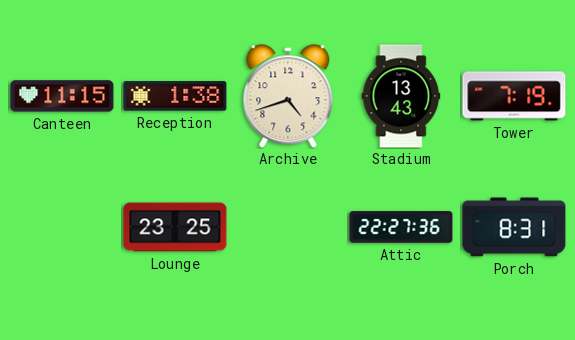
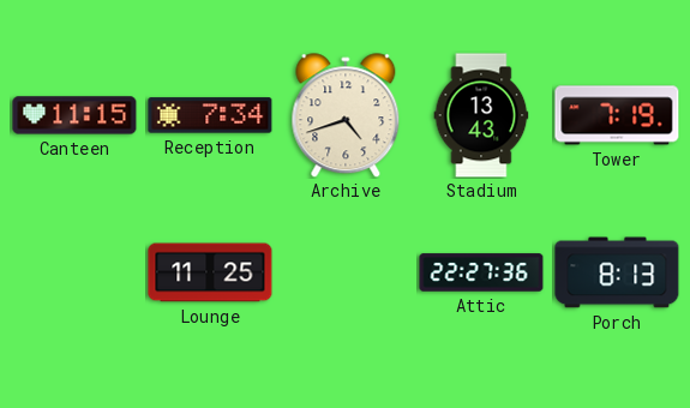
Reception: 1:38 -> 7:34 (210, 115)
Lounge: 23:25 -> 11:25 (210, 272)
Porch: 8:31 -> 8:13 (617, 272)
